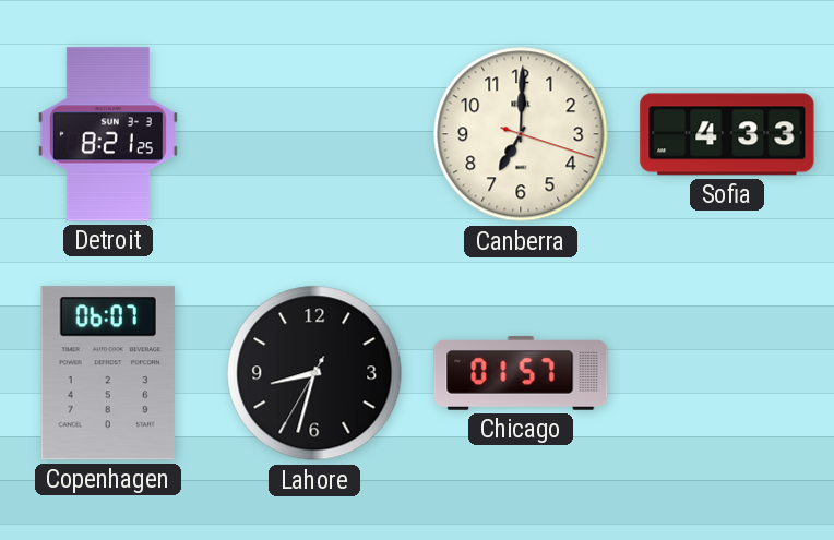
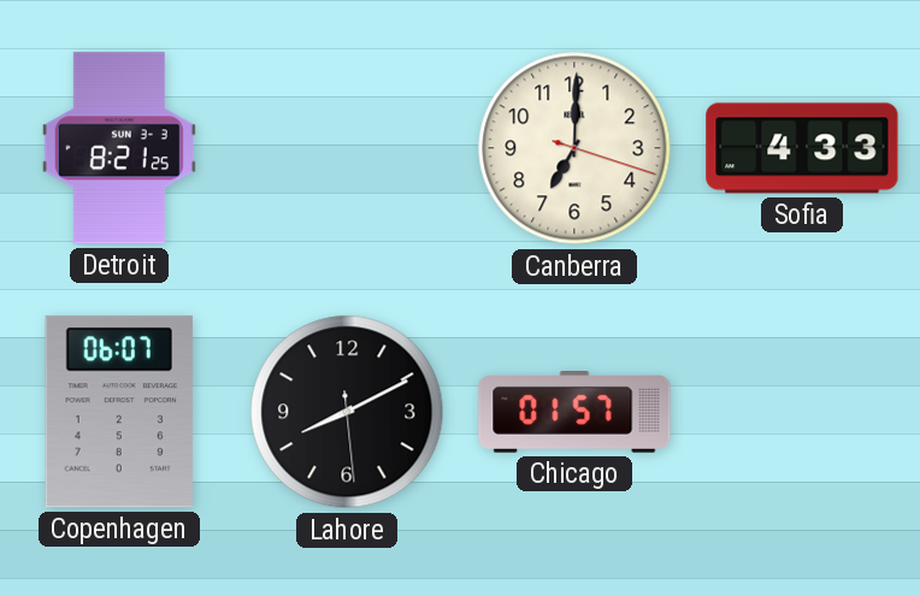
Lahore: 8:32 -> 8:10 (347, 412)
